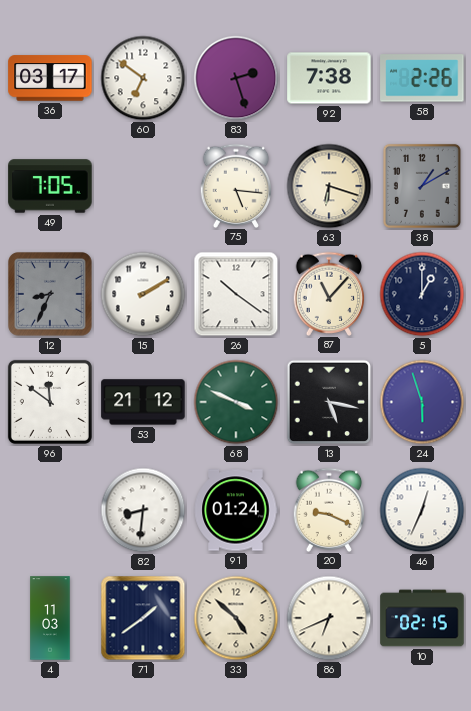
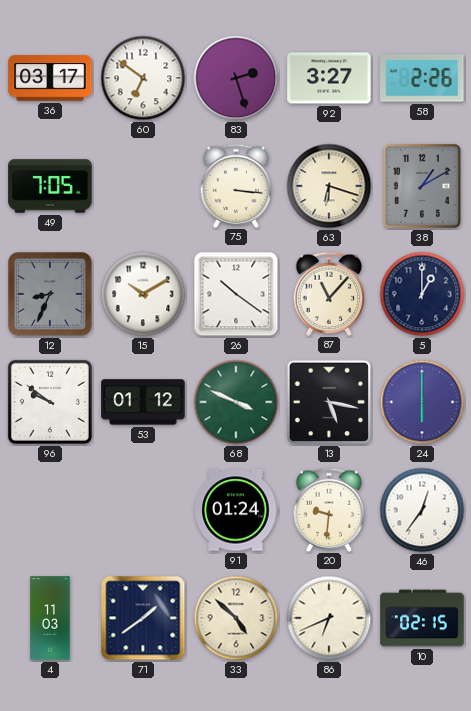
92: 7:38 -> 3:27 (329, 78)
75: 5:16 -> 3:16 (236, 185)
15: 2:10 -> 10:10 (143, 294)
96: 11:51 -> 9:51 (50, 402)
53: 21:12 -> 01:12 (143, 402)
24: 5:57 -> 6:00 (422, 402)
82: 8:31 -> none (143, 510)
20: 9:19 -> 9:31 (329, 509)
46: 12:34 -> 12:36 (422, 510)
